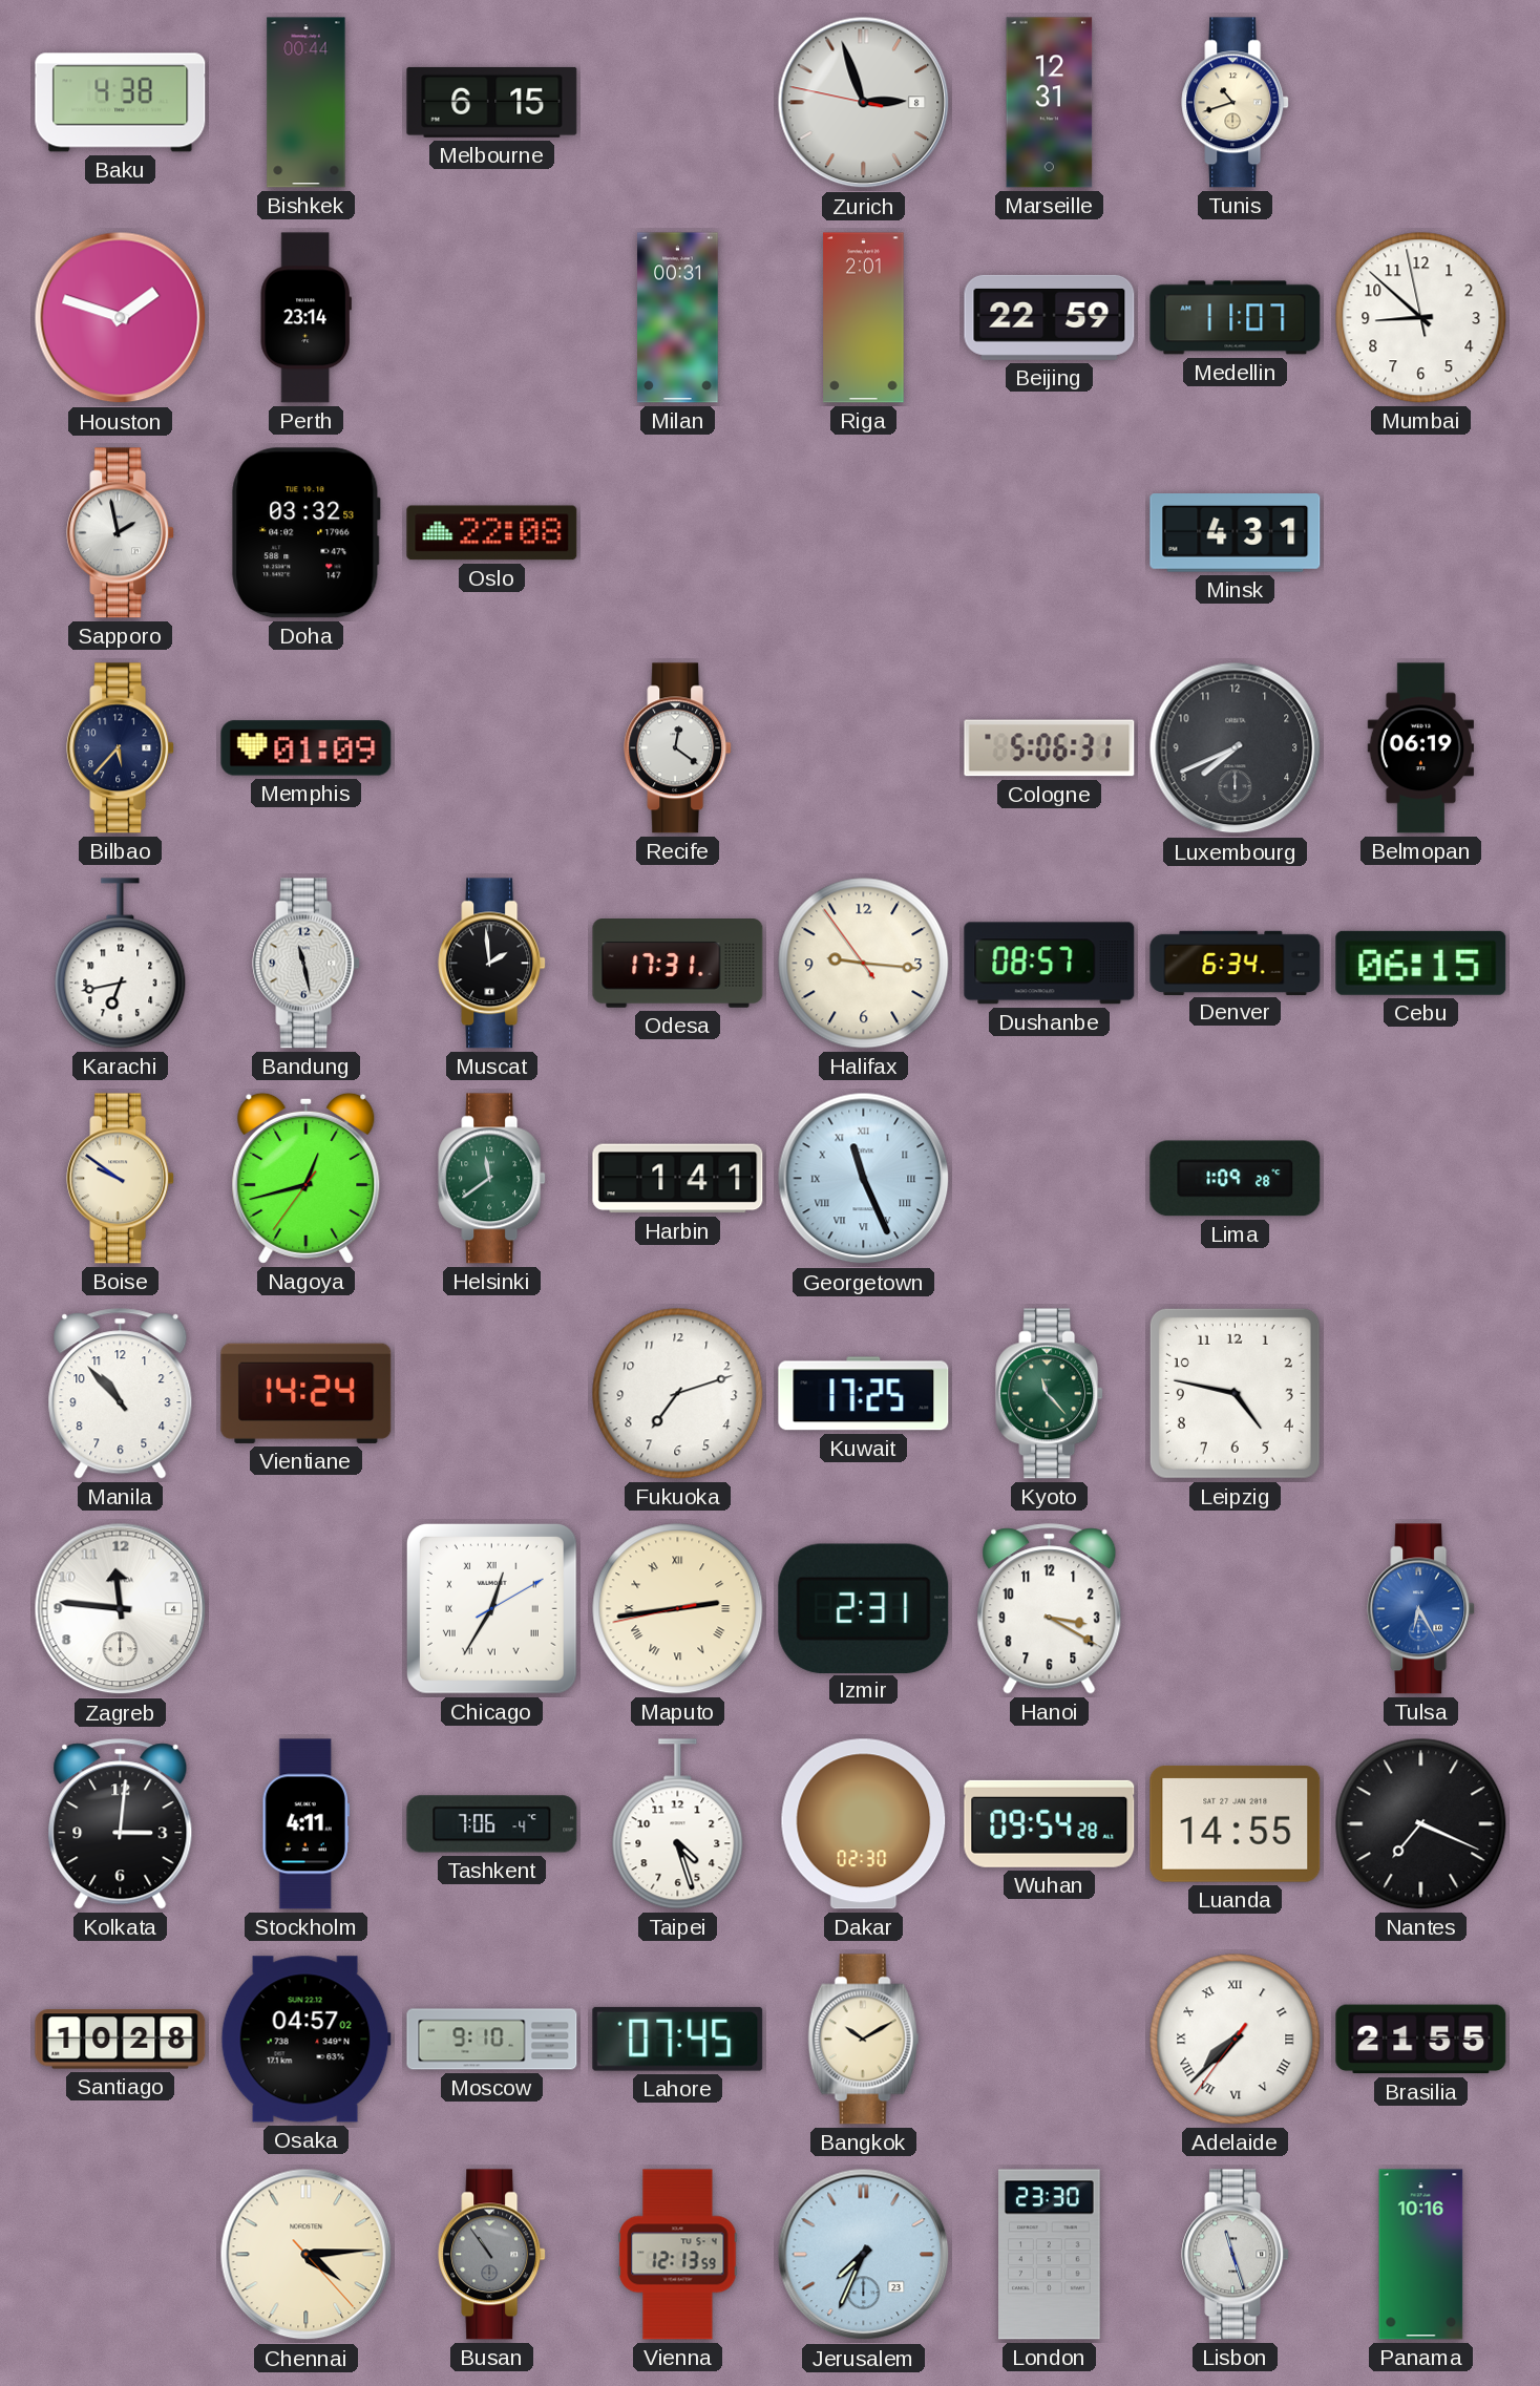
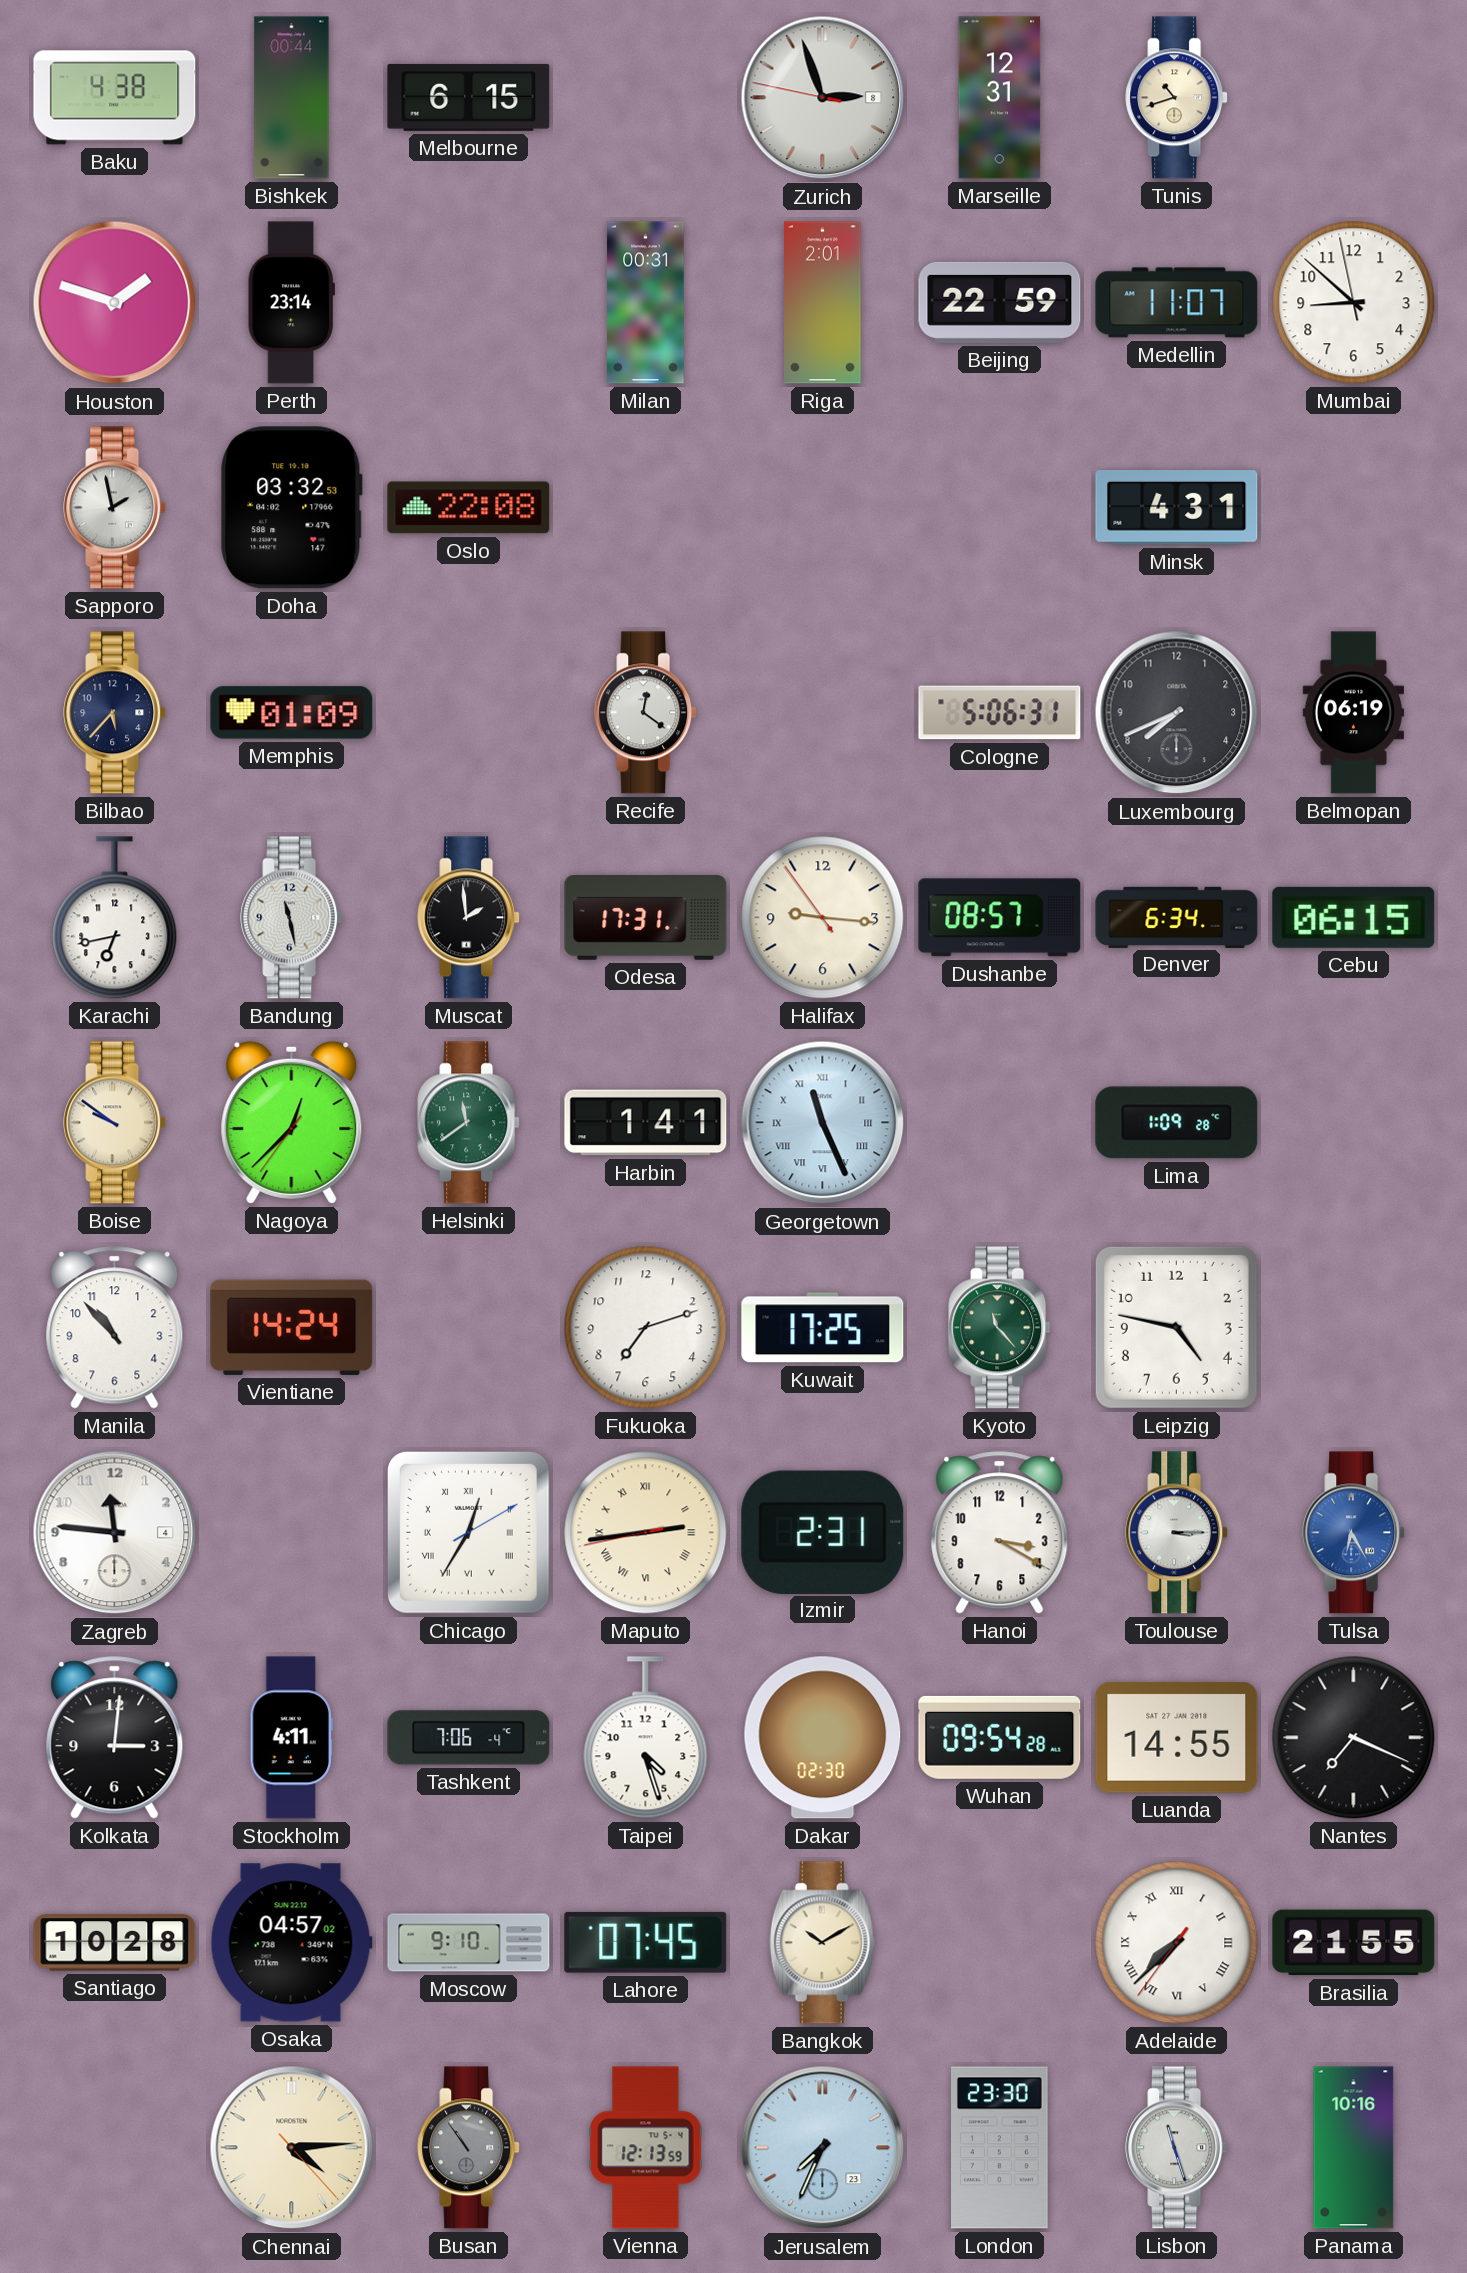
Nagoya: 12:42 -> 12:37 (292, 1122)
Toulouse: none -> 3:15 (1177, 1533)
